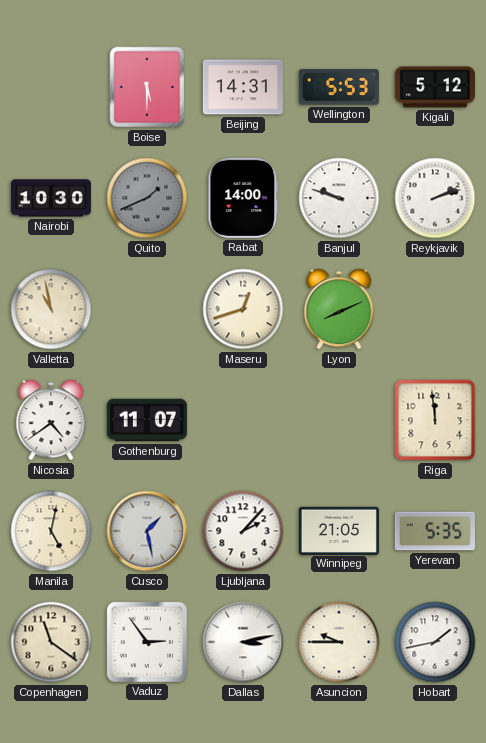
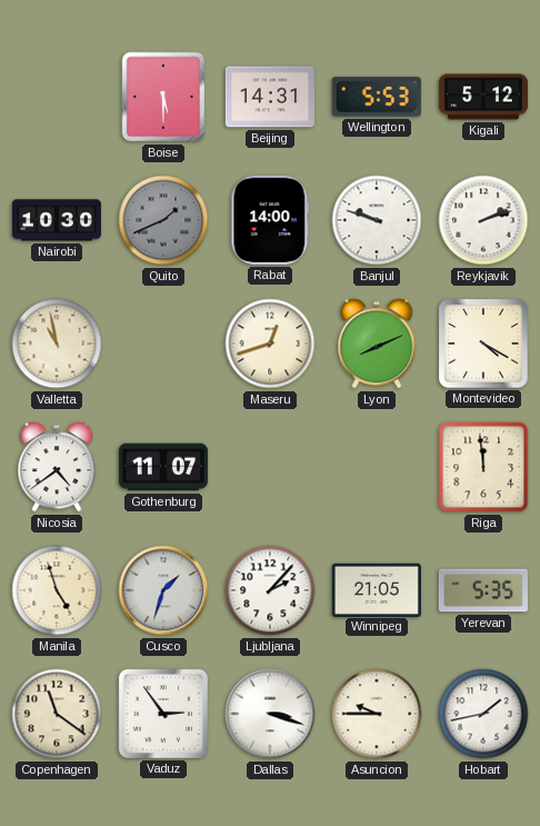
Montevideo: none -> 4:20 (483, 344)
Manila: 5:02 -> 4:57 (57, 590)
Cusco: 1:28 -> 1:33 (163, 590)
Dallas: 3:13 -> 3:18 (270, 714)
